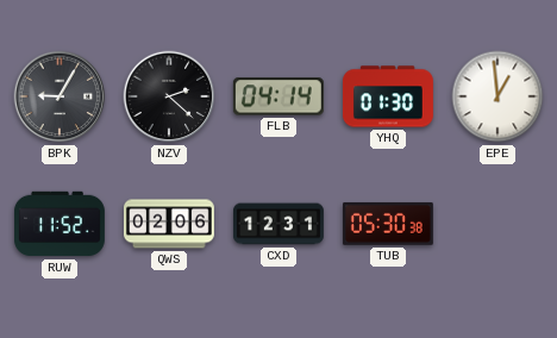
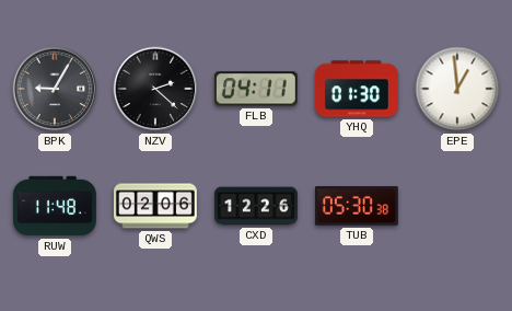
FLB: 04:14 -> 04:11 (256, 89)
RUW: 11:52 -> 11:48 (55, 206)
CXD: 12:31 -> 12:26 (257, 206)
